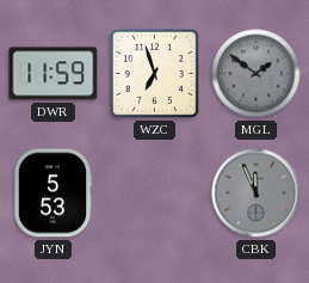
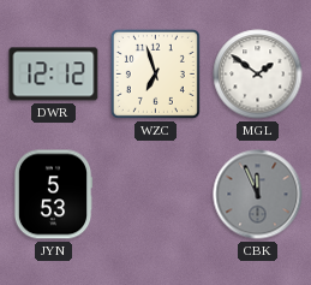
DWR: 11:59 -> 12:12 (54, 75)
MGL dial: grey -> white (258, 75)
